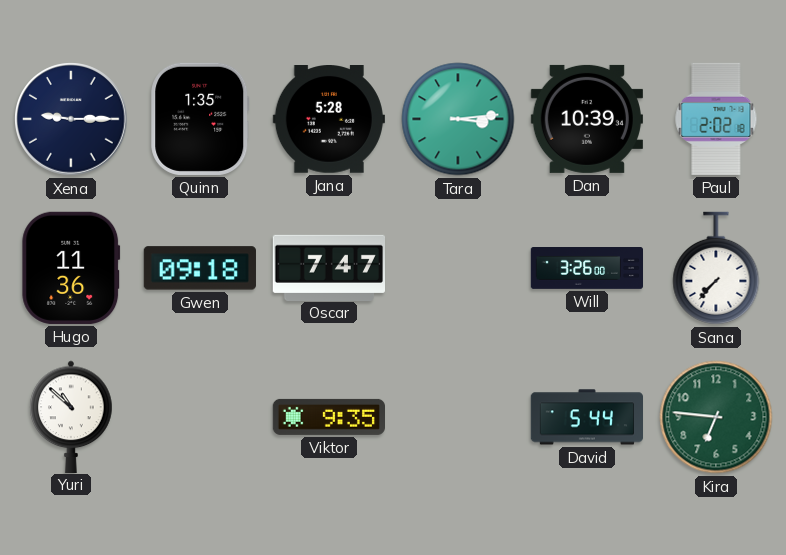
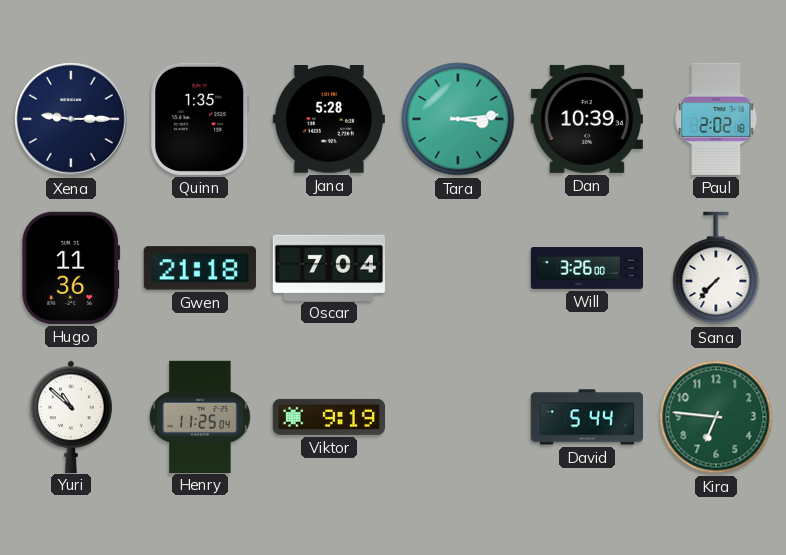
Gwen: 09:18 -> 21:18 (200, 268)
Oscar: 7:47 -> 7:04 (328, 267)
Henry: none -> 11:25 (200, 416)
Viktor: 9:35 -> 9:19 (328, 417)
